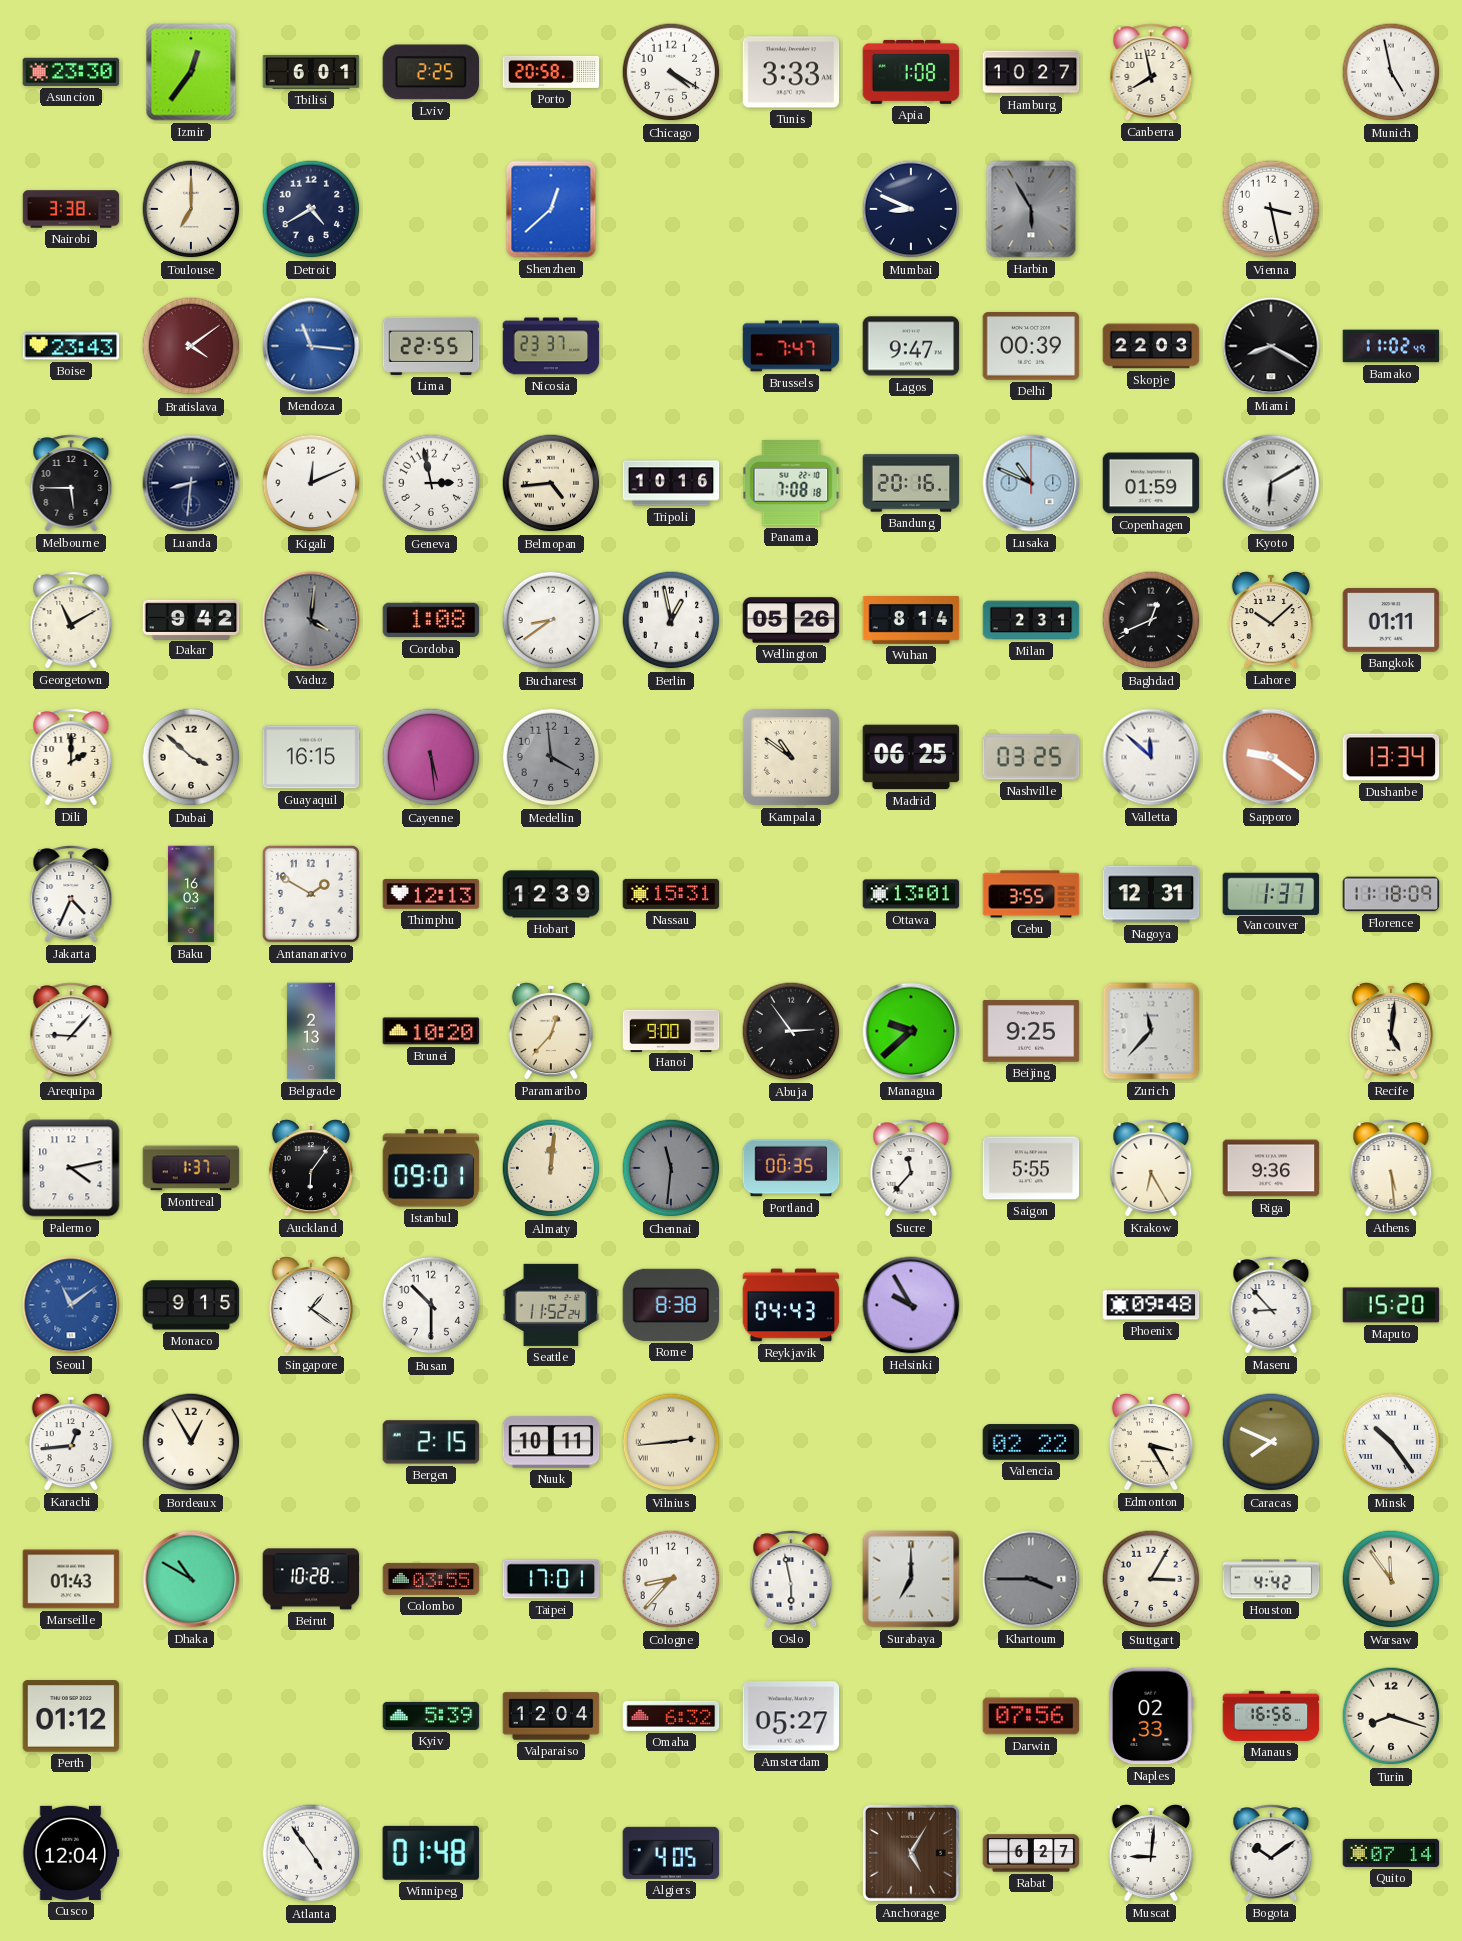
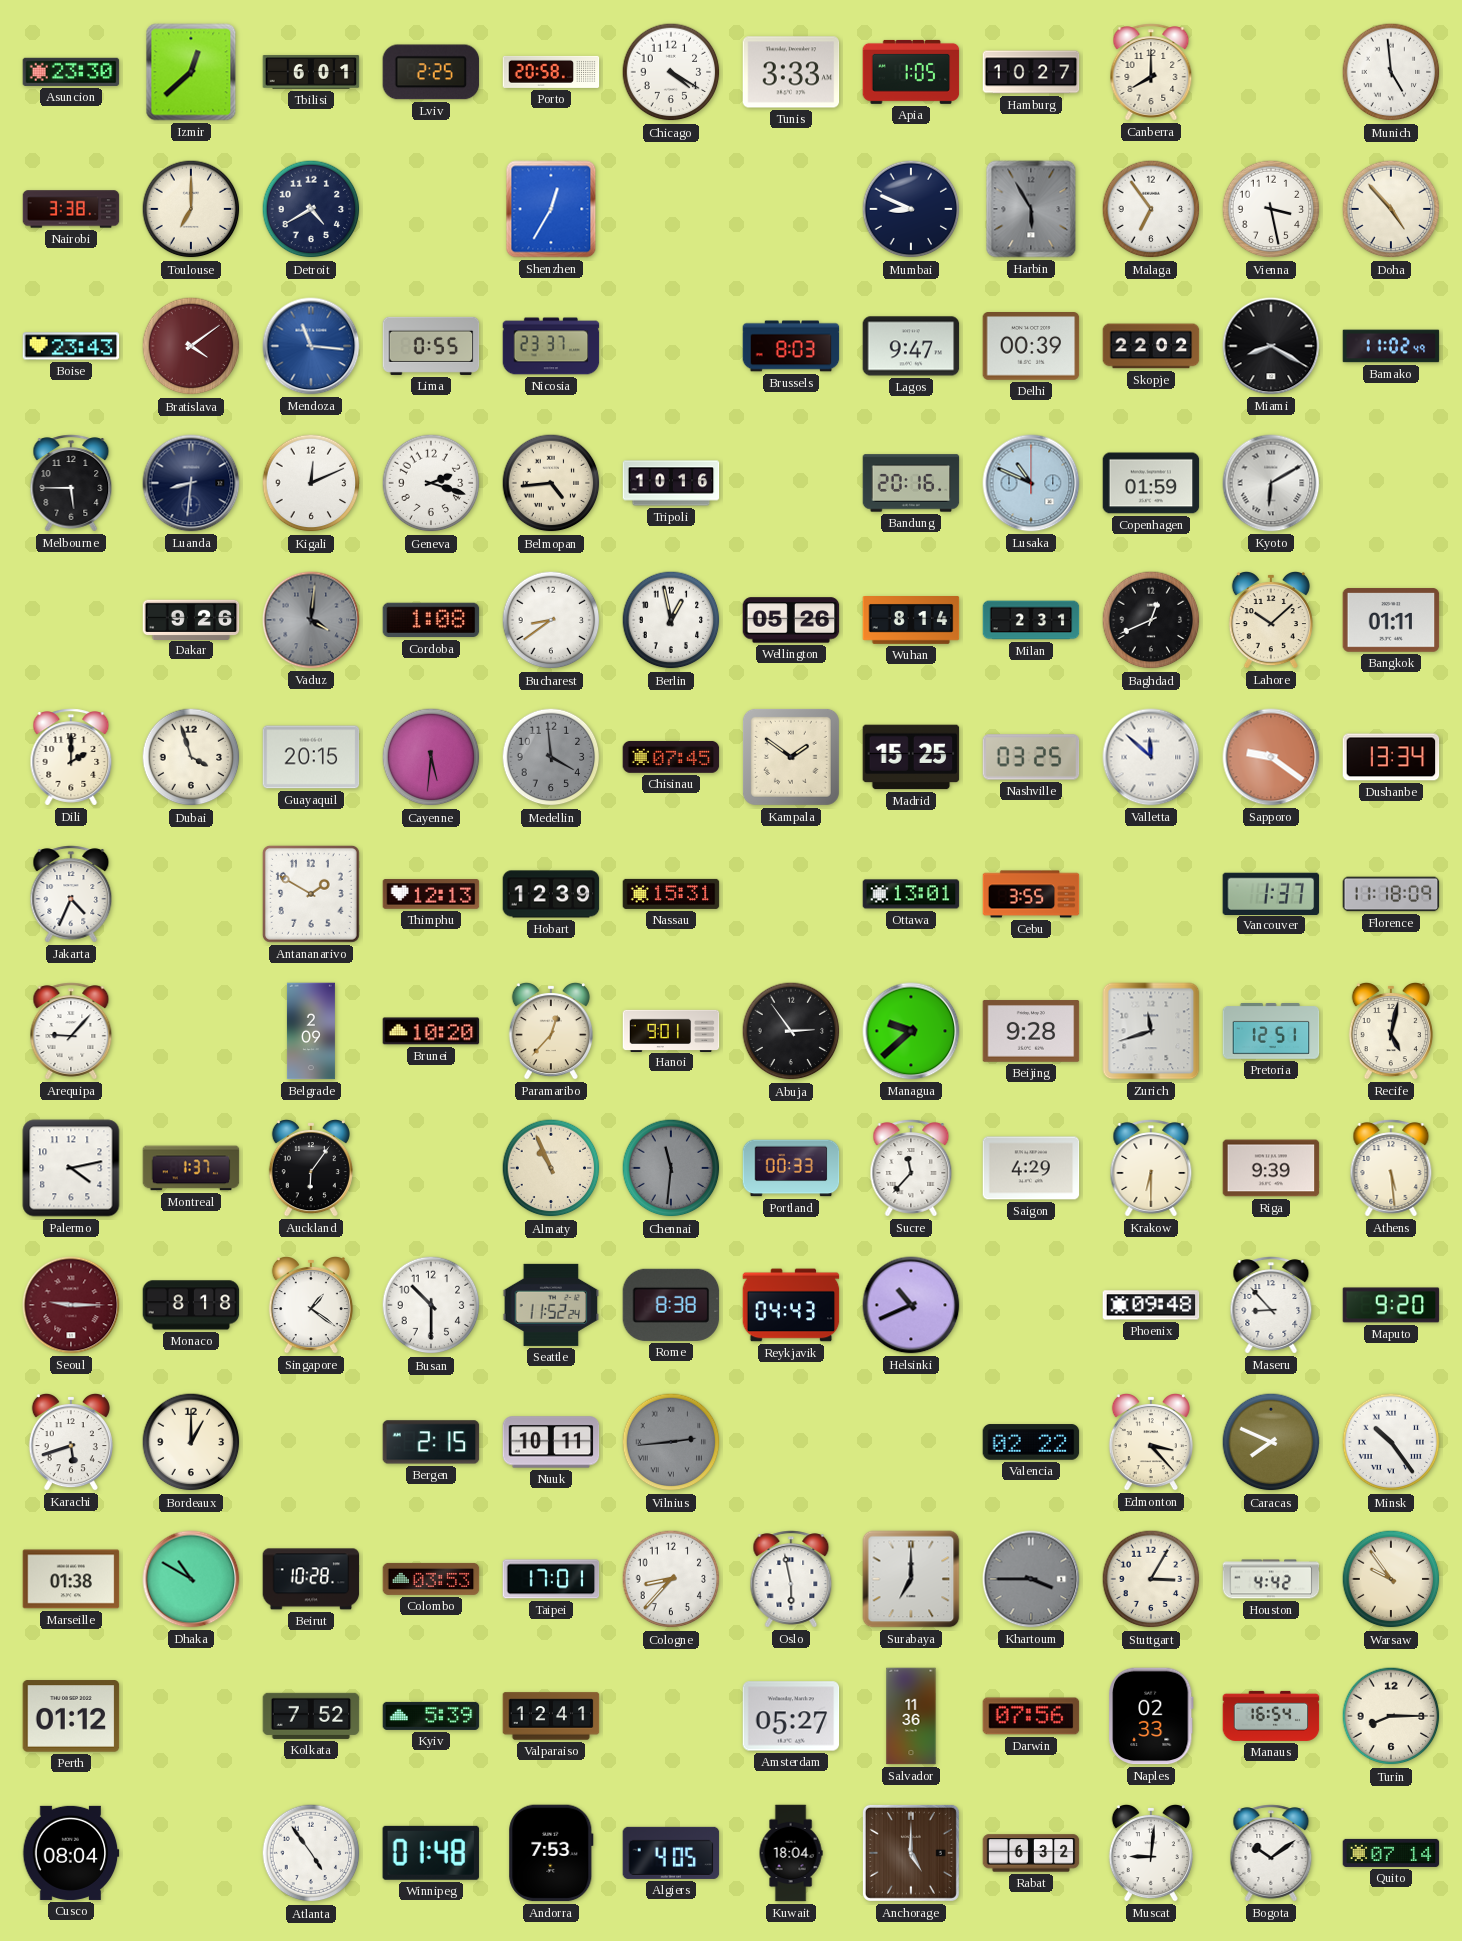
Izmir: 12:36 -> 12:38 (191, 72)
Apia: 1:08 -> 1:05 (911, 72)
Canberra: 7:58 -> 8:00 (1151, 72)
Munich: 4:58 -> 4:59 (1391, 72)
Shenzhen: 12:38 -> 12:35 (551, 209)
Malaga: none -> 6:54 (1151, 209)
Doha: none -> 4:53 (1391, 209)
Lima: 22:55 -> 0:55 (431, 346)
Brussels: 7:47 -> 8:03 (791, 346)
Skopje: 22:03 -> 22:02 (1151, 346)
Geneva: 2:58 -> 2:18 (431, 483)
Panama: 7:08 -> none (791, 483)
Georgetown: 11:10 -> none (71, 620)
Dakar: 9:42 -> 9:26 (191, 619)
Dubai: 3:52 -> 3:57 (191, 757)
Guayaquil: 16:15 -> 20:15 (311, 757)
Cayenne: 5:29 -> 5:31 (431, 757)
Chisinau: none -> 07:45 (671, 757)
Kampala: 10:51 -> 1:51 (791, 757)
Madrid: 06:25 -> 15:25 (911, 757)
Baku: 16:03 -> none (191, 894)
Nagoya: 12:31 -> none (1151, 894)
Belgrade: 2:13 -> 2:09 (311, 1031)
Hanoi: 9:00 -> 9:01 (671, 1030)
Beijing: 9:25 -> 9:28 (1031, 1031)
Zurich: 11:37 -> 11:42 (1151, 1031)
Pretoria: none -> 12:51 (1271, 1032)
Recife: 5:01 -> 5:02 (1391, 1031)
Istanbul: 09:01 -> none (431, 1168)
Almaty: 12:01 -> 10:56 (551, 1168)
Portland: 00:35 -> 00:33 (791, 1168)
Saigon: 5:55 -> 4:29 (1031, 1168)
Krakow: 6:25 -> 6:30 (1151, 1168)
Riga: 9:36 -> 9:39 (1271, 1168)
Seoul: 11:09 -> 9:15 (71, 1305)
Seoul dial: blue -> burgundy (71, 1305)
Monaco: 9:15 -> 8:18 (191, 1305)
Helsinki: 9:55 -> 10:41 (911, 1305)
Maputo: 15:20 -> 9:20 (1391, 1305)
Karachi: 12:44 -> 5:42 (71, 1442)
Bordeaux: 12:55 -> 1:00 (191, 1442)
Vilnius dial: cream -> grey (671, 1442)
Edmonton: 3:25 -> 3:23 (1151, 1442)
Marseille: 01:43 -> 01:38 (71, 1579)
Colombo: 03:55 -> 03:53 (431, 1579)
Warsaw: 11:54 -> 9:54 (1391, 1579)
Kolkata: none -> 7:52 (311, 1716)
Valparaiso: 12:04 -> 12:41 (551, 1716)
Omaha: 6:32 -> none (671, 1716)
Salvador: none -> 11:36 (911, 1716)
Manaus: 16:56 -> 16:54 (1271, 1716)
Turin: 8:18 -> 8:15 (1391, 1716)
Cusco: 12:04 -> 08:04 (71, 1853)
Andorra: none -> 7:53 (551, 1853)
Kuwait: none -> 18:04 (791, 1853)
Anchorage: 5:05 -> 5:00 (911, 1853)
Rabat: 6:27 -> 6:32 (1031, 1853)
